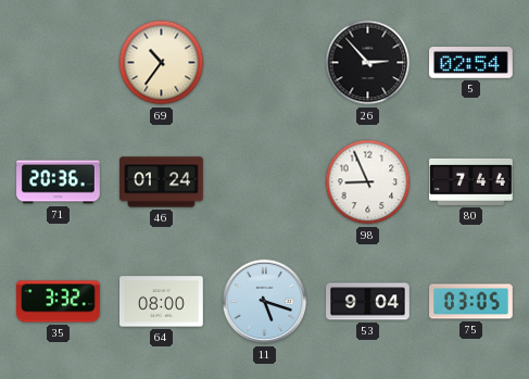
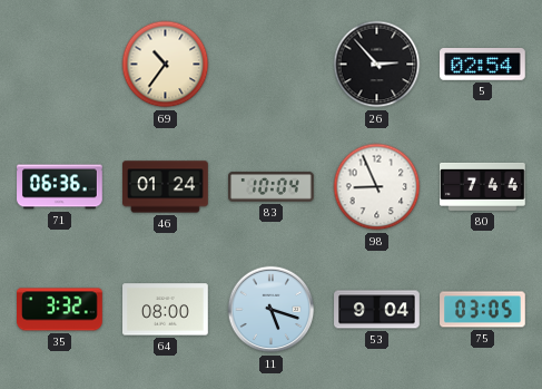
71: 20:36 -> 06:36 (60, 187)
83: none -> 10:04 (272, 187)
